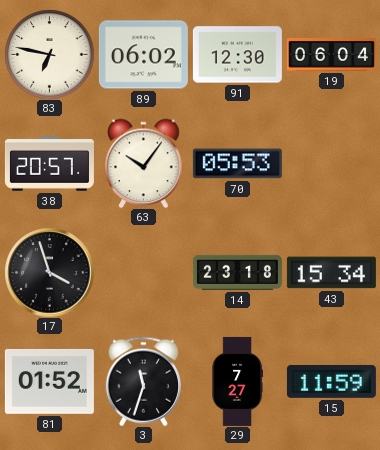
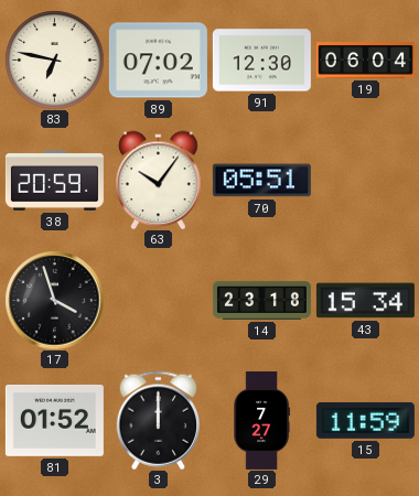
89: 06:02 -> 07:02 (158, 61)
38: 20:57 -> 20:59 (54, 181)
70: 05:53 -> 05:51 (261, 181)
3: 11:33 -> 12:00 (158, 420)
